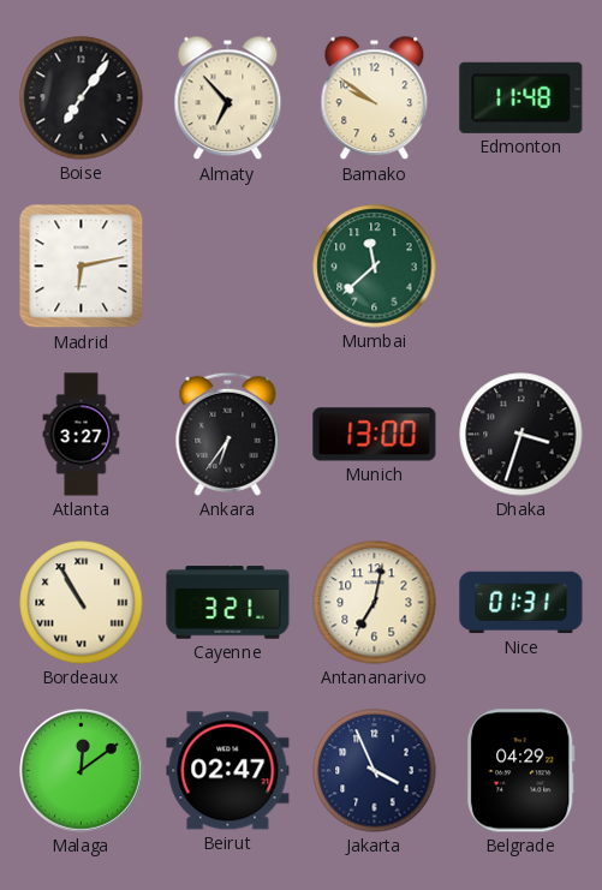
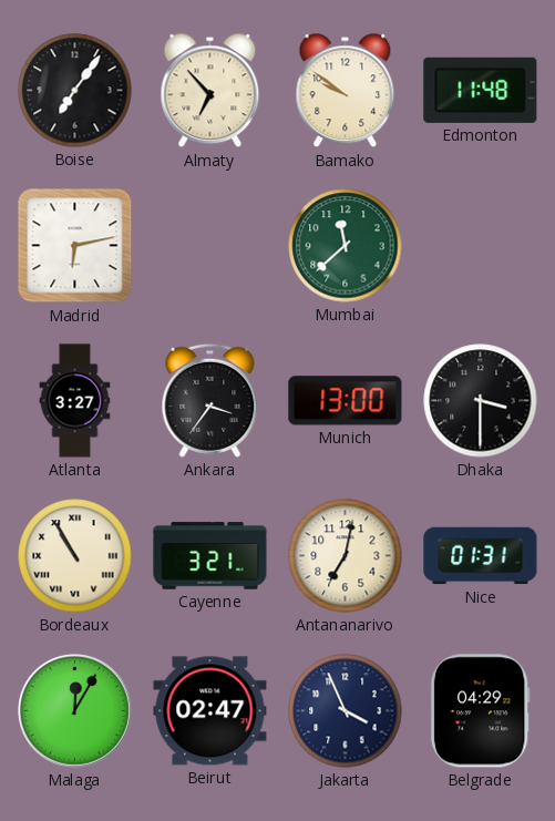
Ankara: 6:36 -> 3:36 (210, 400)
Dhaka: 3:33 -> 3:30 (481, 401)
Malaga: 12:09 -> 12:05 (75, 711)
